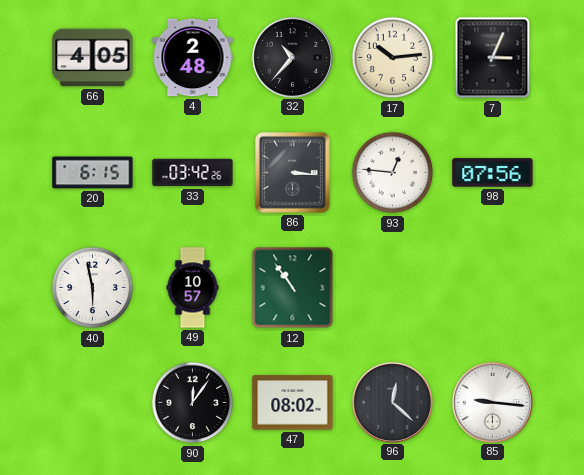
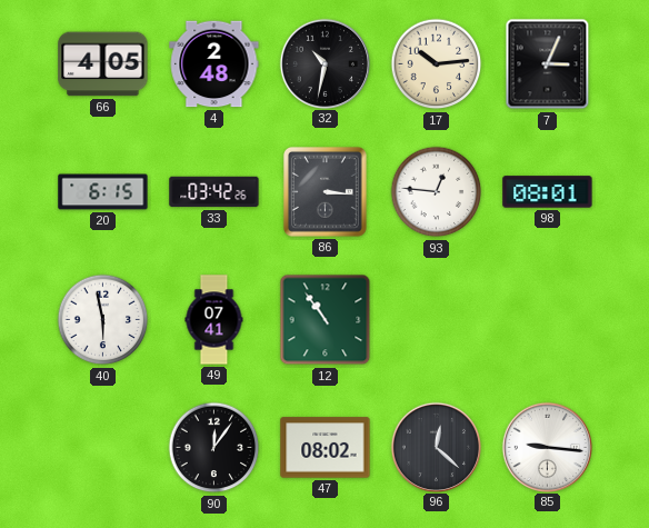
32: 10:37 -> 10:32 (324, 63)
98: 07:56 -> 08:01 (548, 192)
49: 10:57 -> 07:41 (214, 320)
